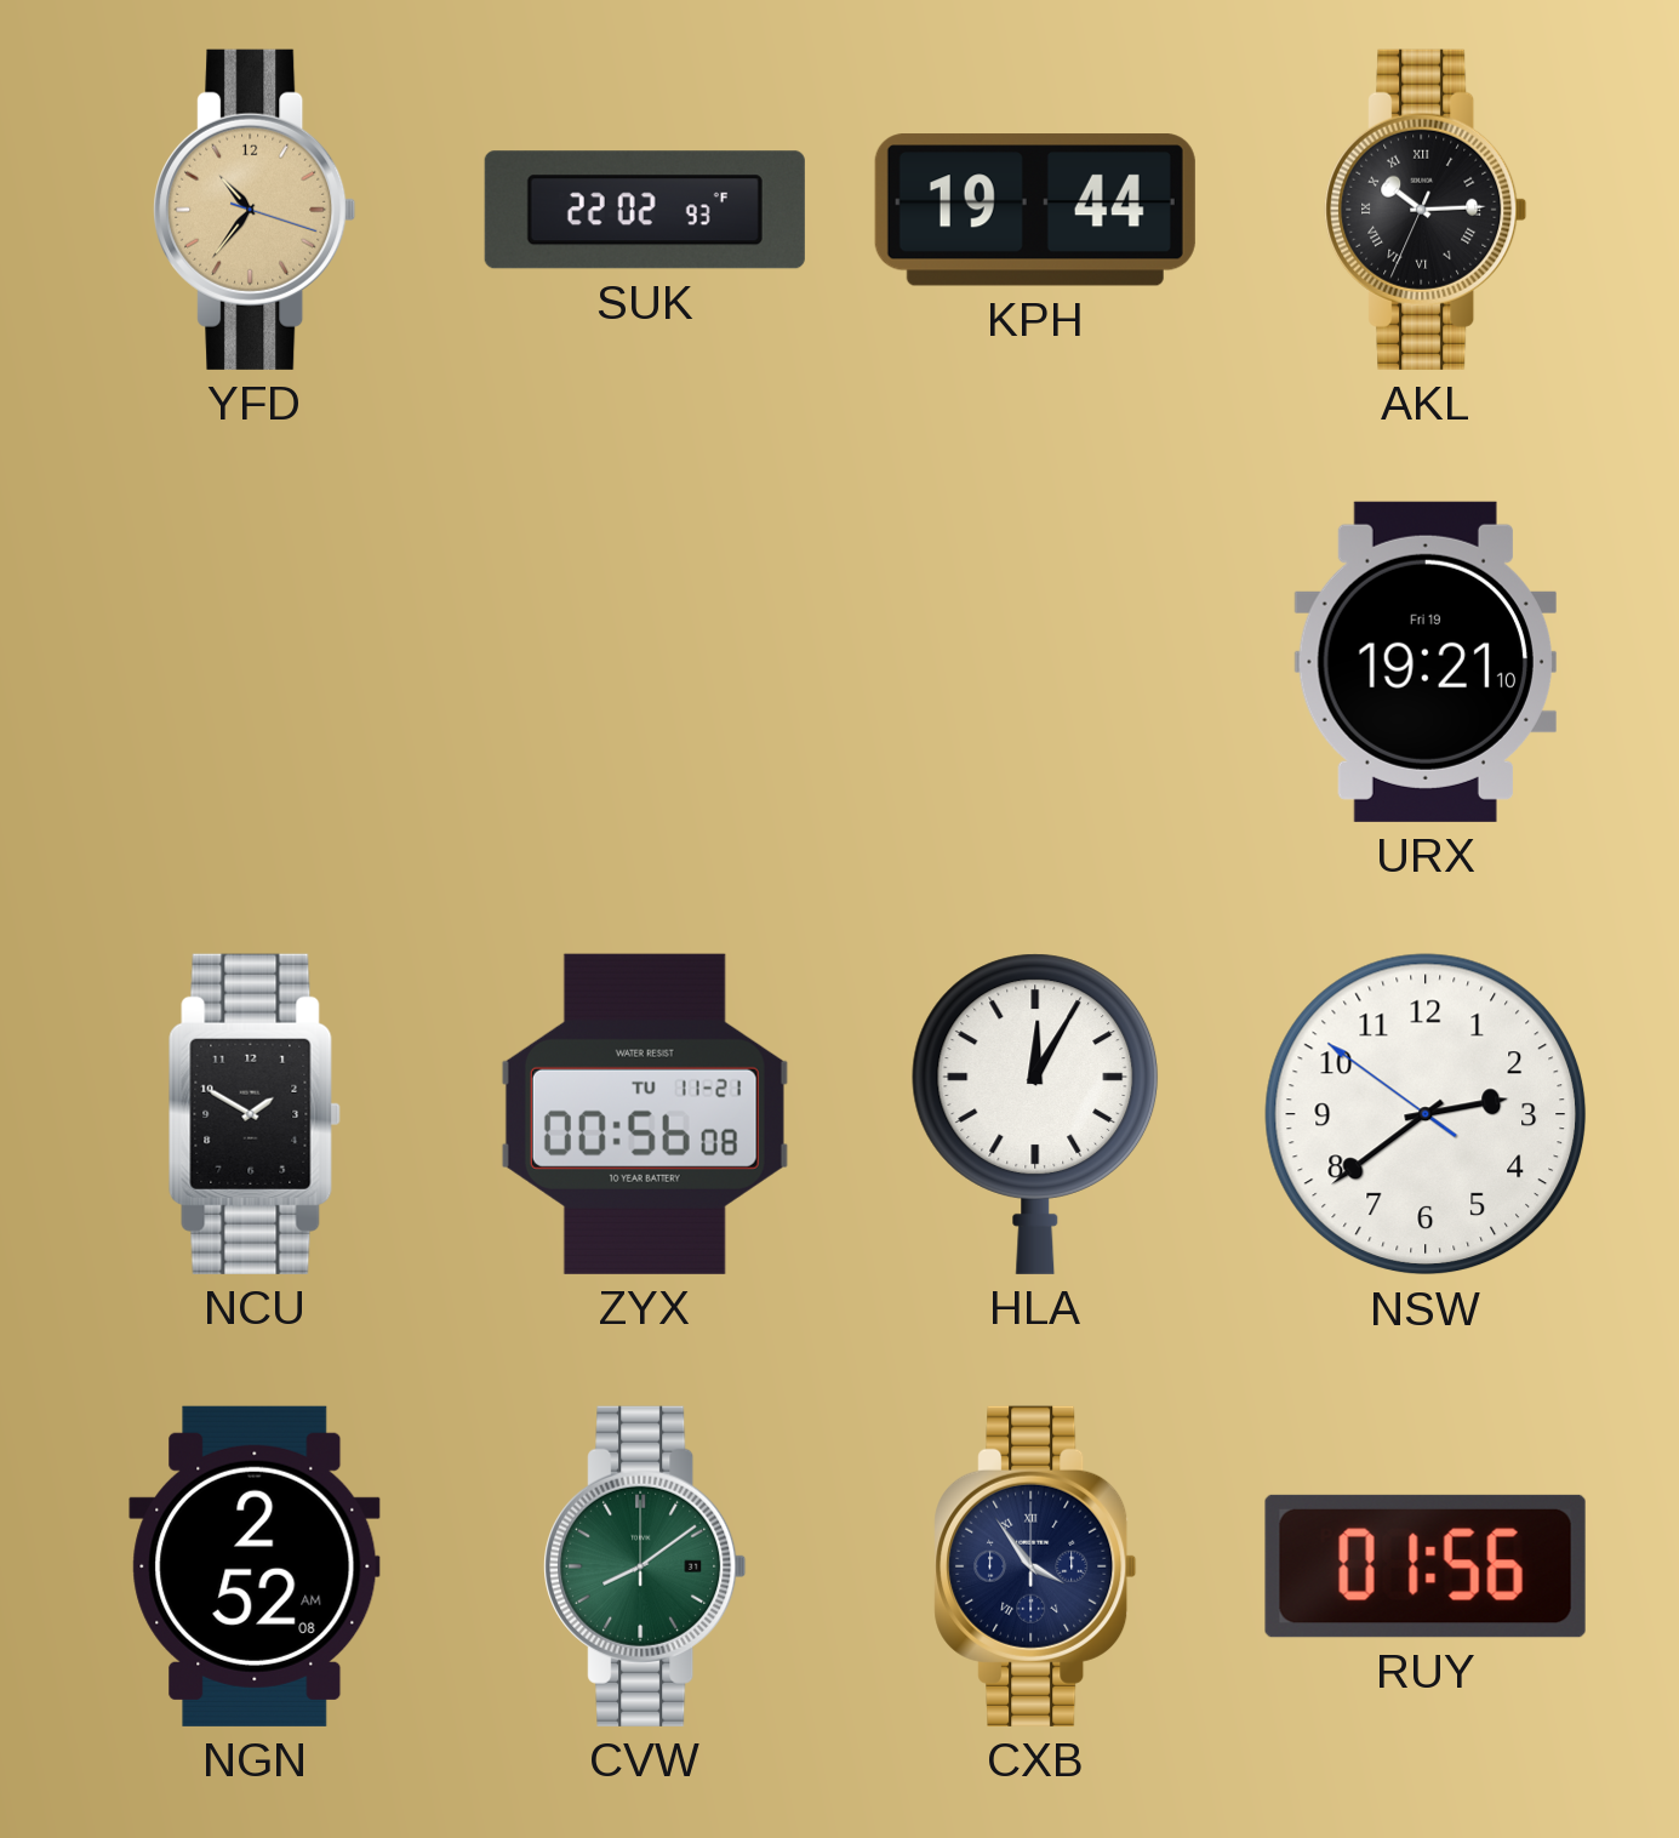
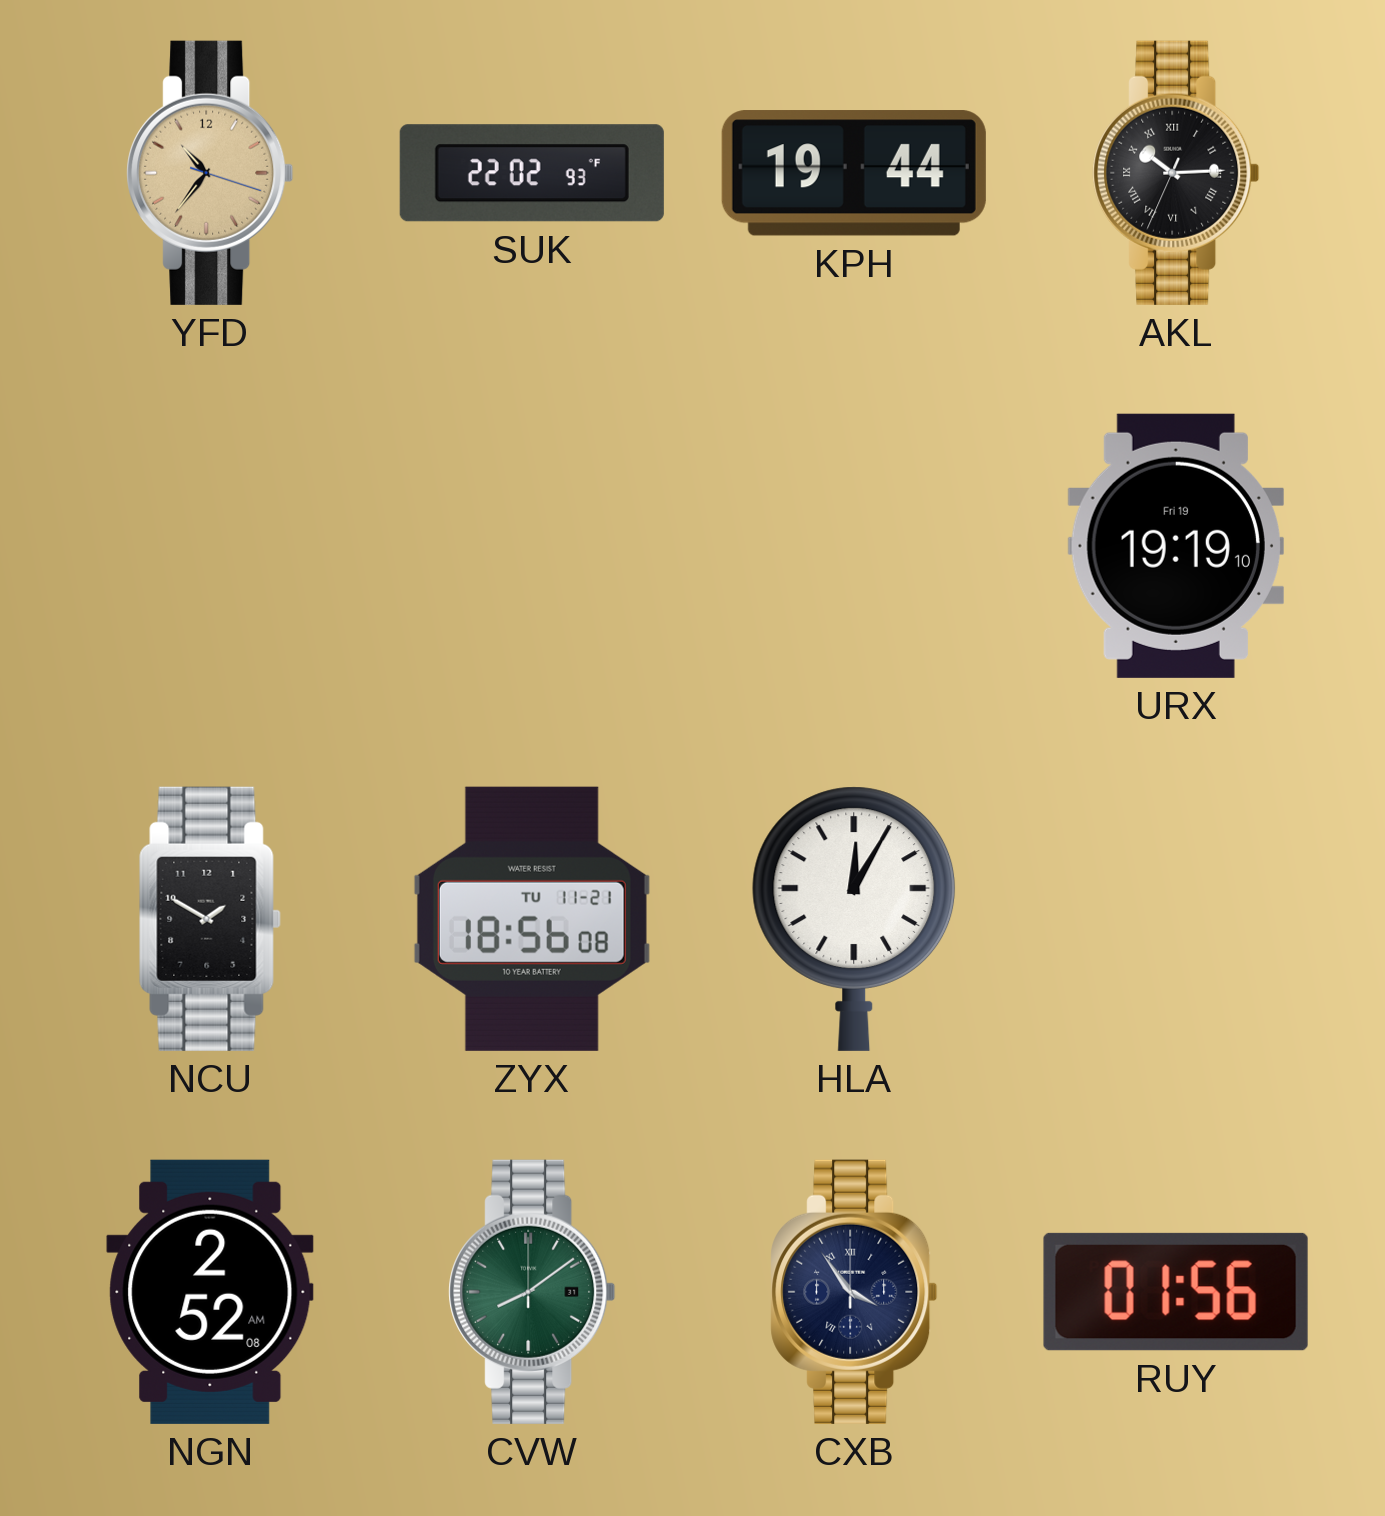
URX: 19:21 -> 19:19 (1176, 546)
ZYX: 00:56 -> 18:56 (532, 919)
NSW: 2:38 -> none (1426, 1114)
